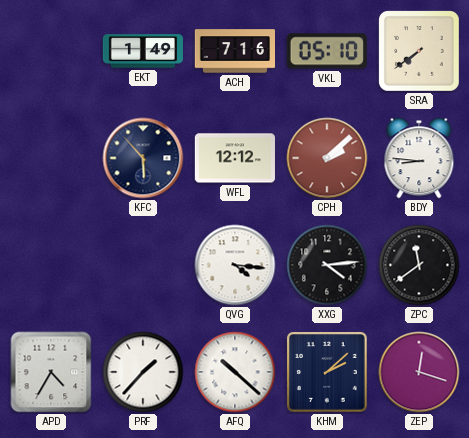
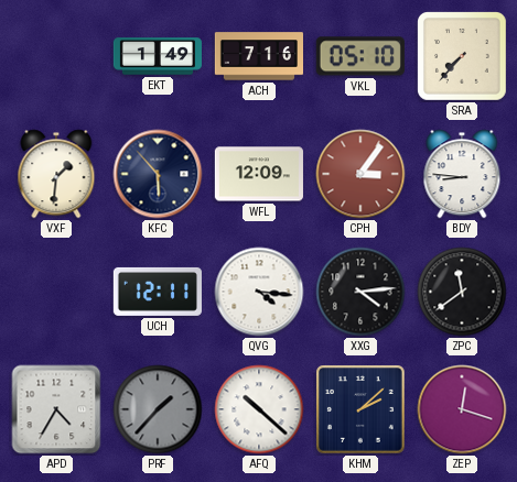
SRA: 7:39 -> 7:37 (463, 57)
VXF: none -> 1:31 (56, 174)
WFL: 12:12 -> 12:09 (259, 174)
CPH: 2:08 -> 3:06 (360, 174)
UCH: none -> 12:11 (158, 292)
PRF dial: white -> grey (158, 409)
